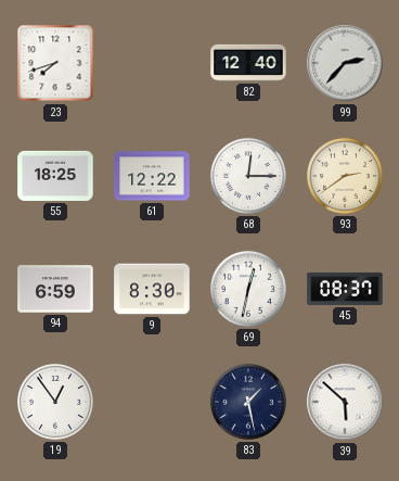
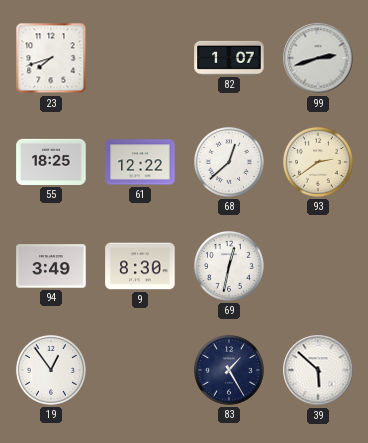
82: 12:40 -> 1:07 (229, 58)
99: 2:37 -> 2:42 (318, 58)
68: 12:15 -> 12:38 (229, 162)
94: 6:59 -> 3:49 (51, 266)
45: 08:37 -> none (345, 289)
83: 1:28 -> 1:25 (229, 370)
